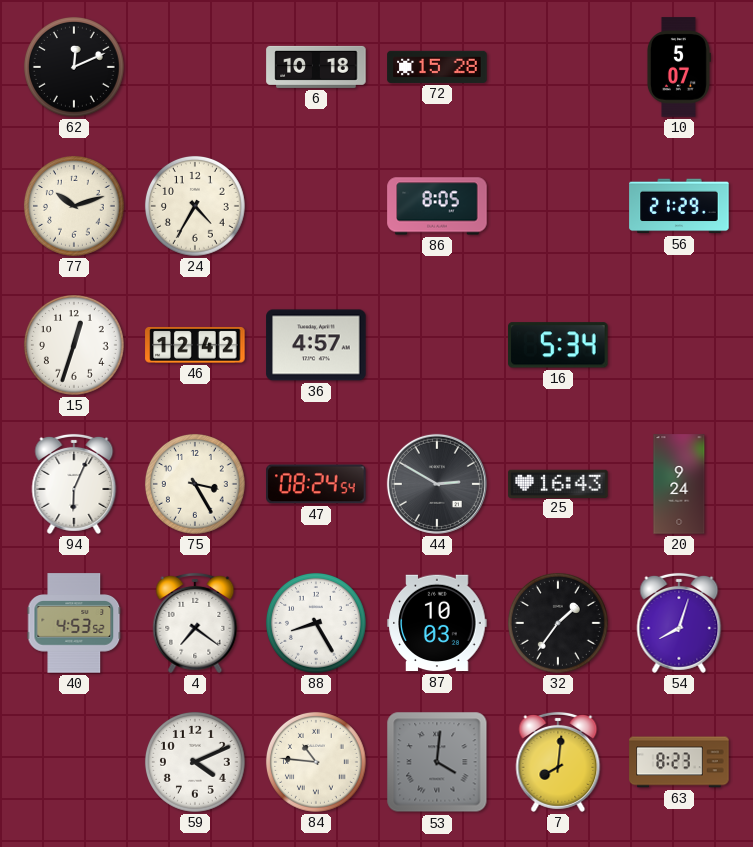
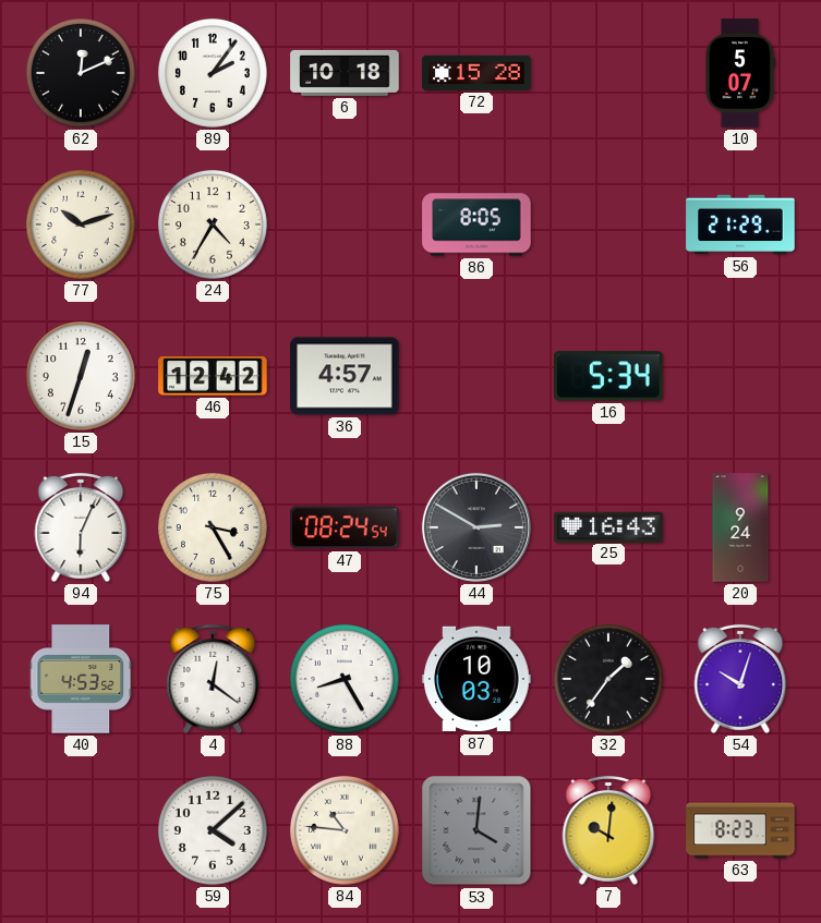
89: none -> 2:06 (213, 73)
4: 7:21 -> 12:21 (213, 679)
54: 8:03 -> 10:03 (740, 679)
59: 4:11 -> 4:08 (213, 830)
7: 8:01 -> 10:01 (608, 830)
